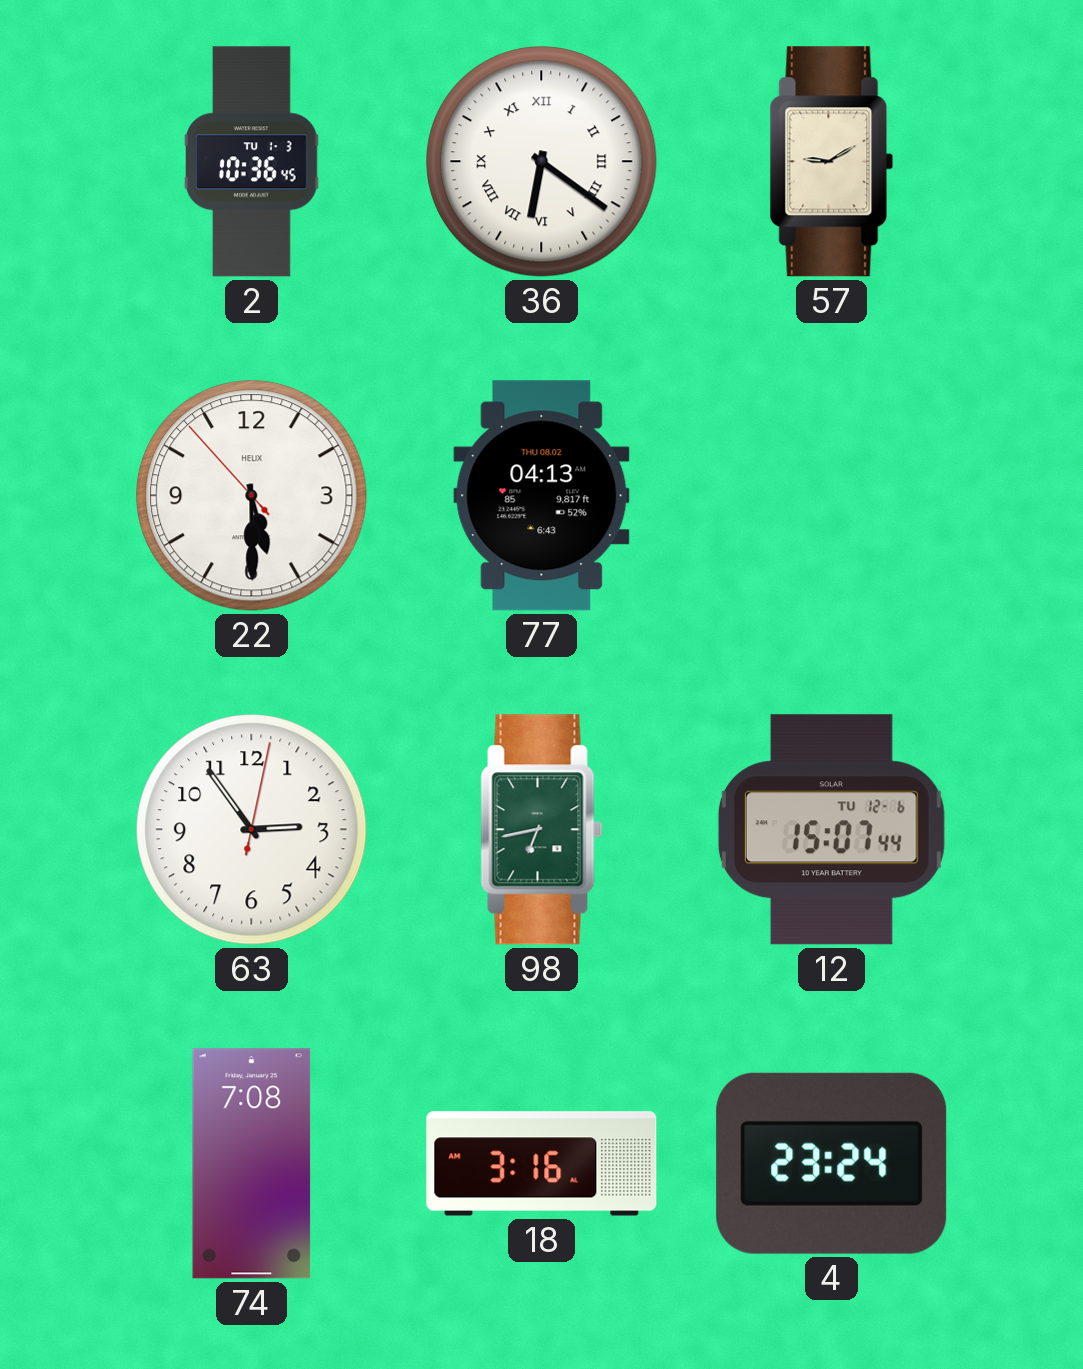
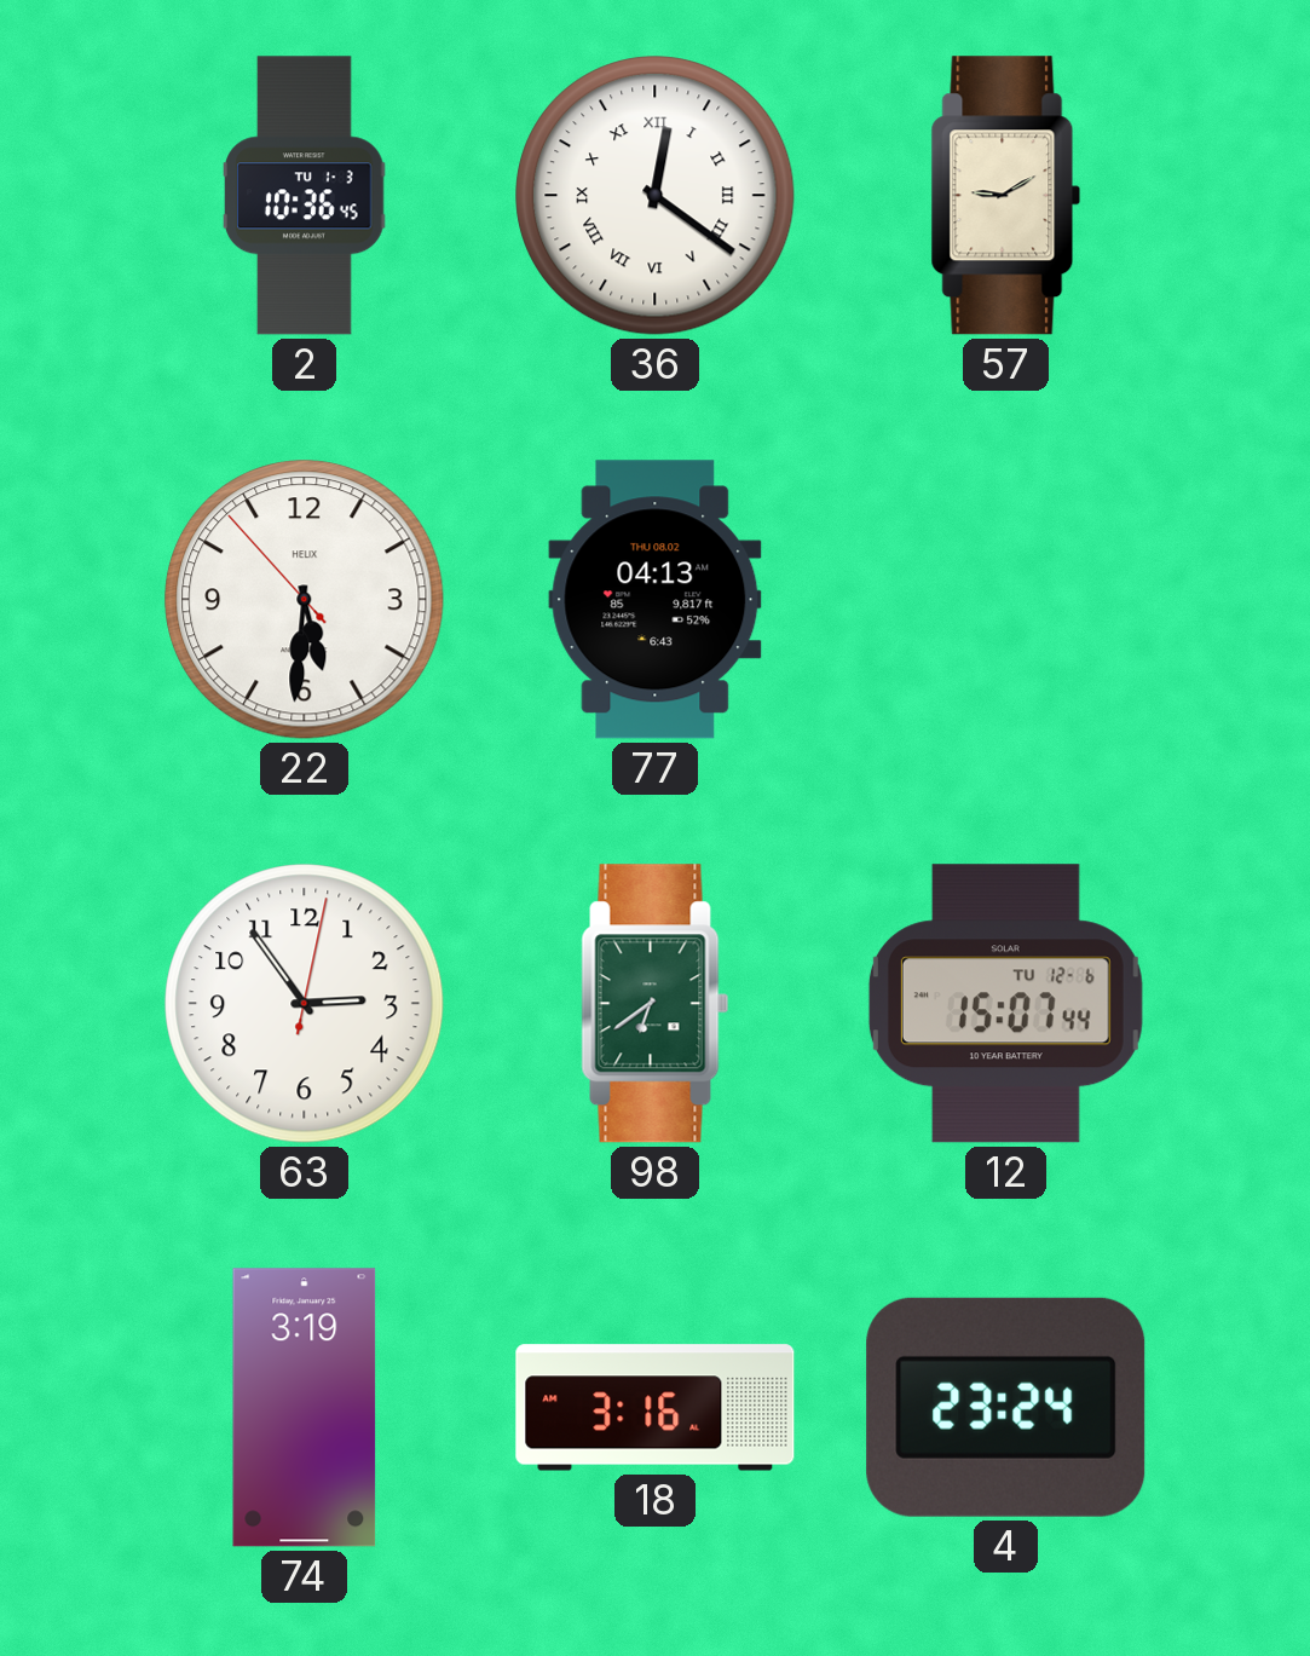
36: 6:21 -> 12:21 (656, 196)
22: 5:29 -> 5:30 (305, 600)
98: 6:43 -> 6:39 (656, 1004)
74: 7:08 -> 3:19 (305, 1408)
